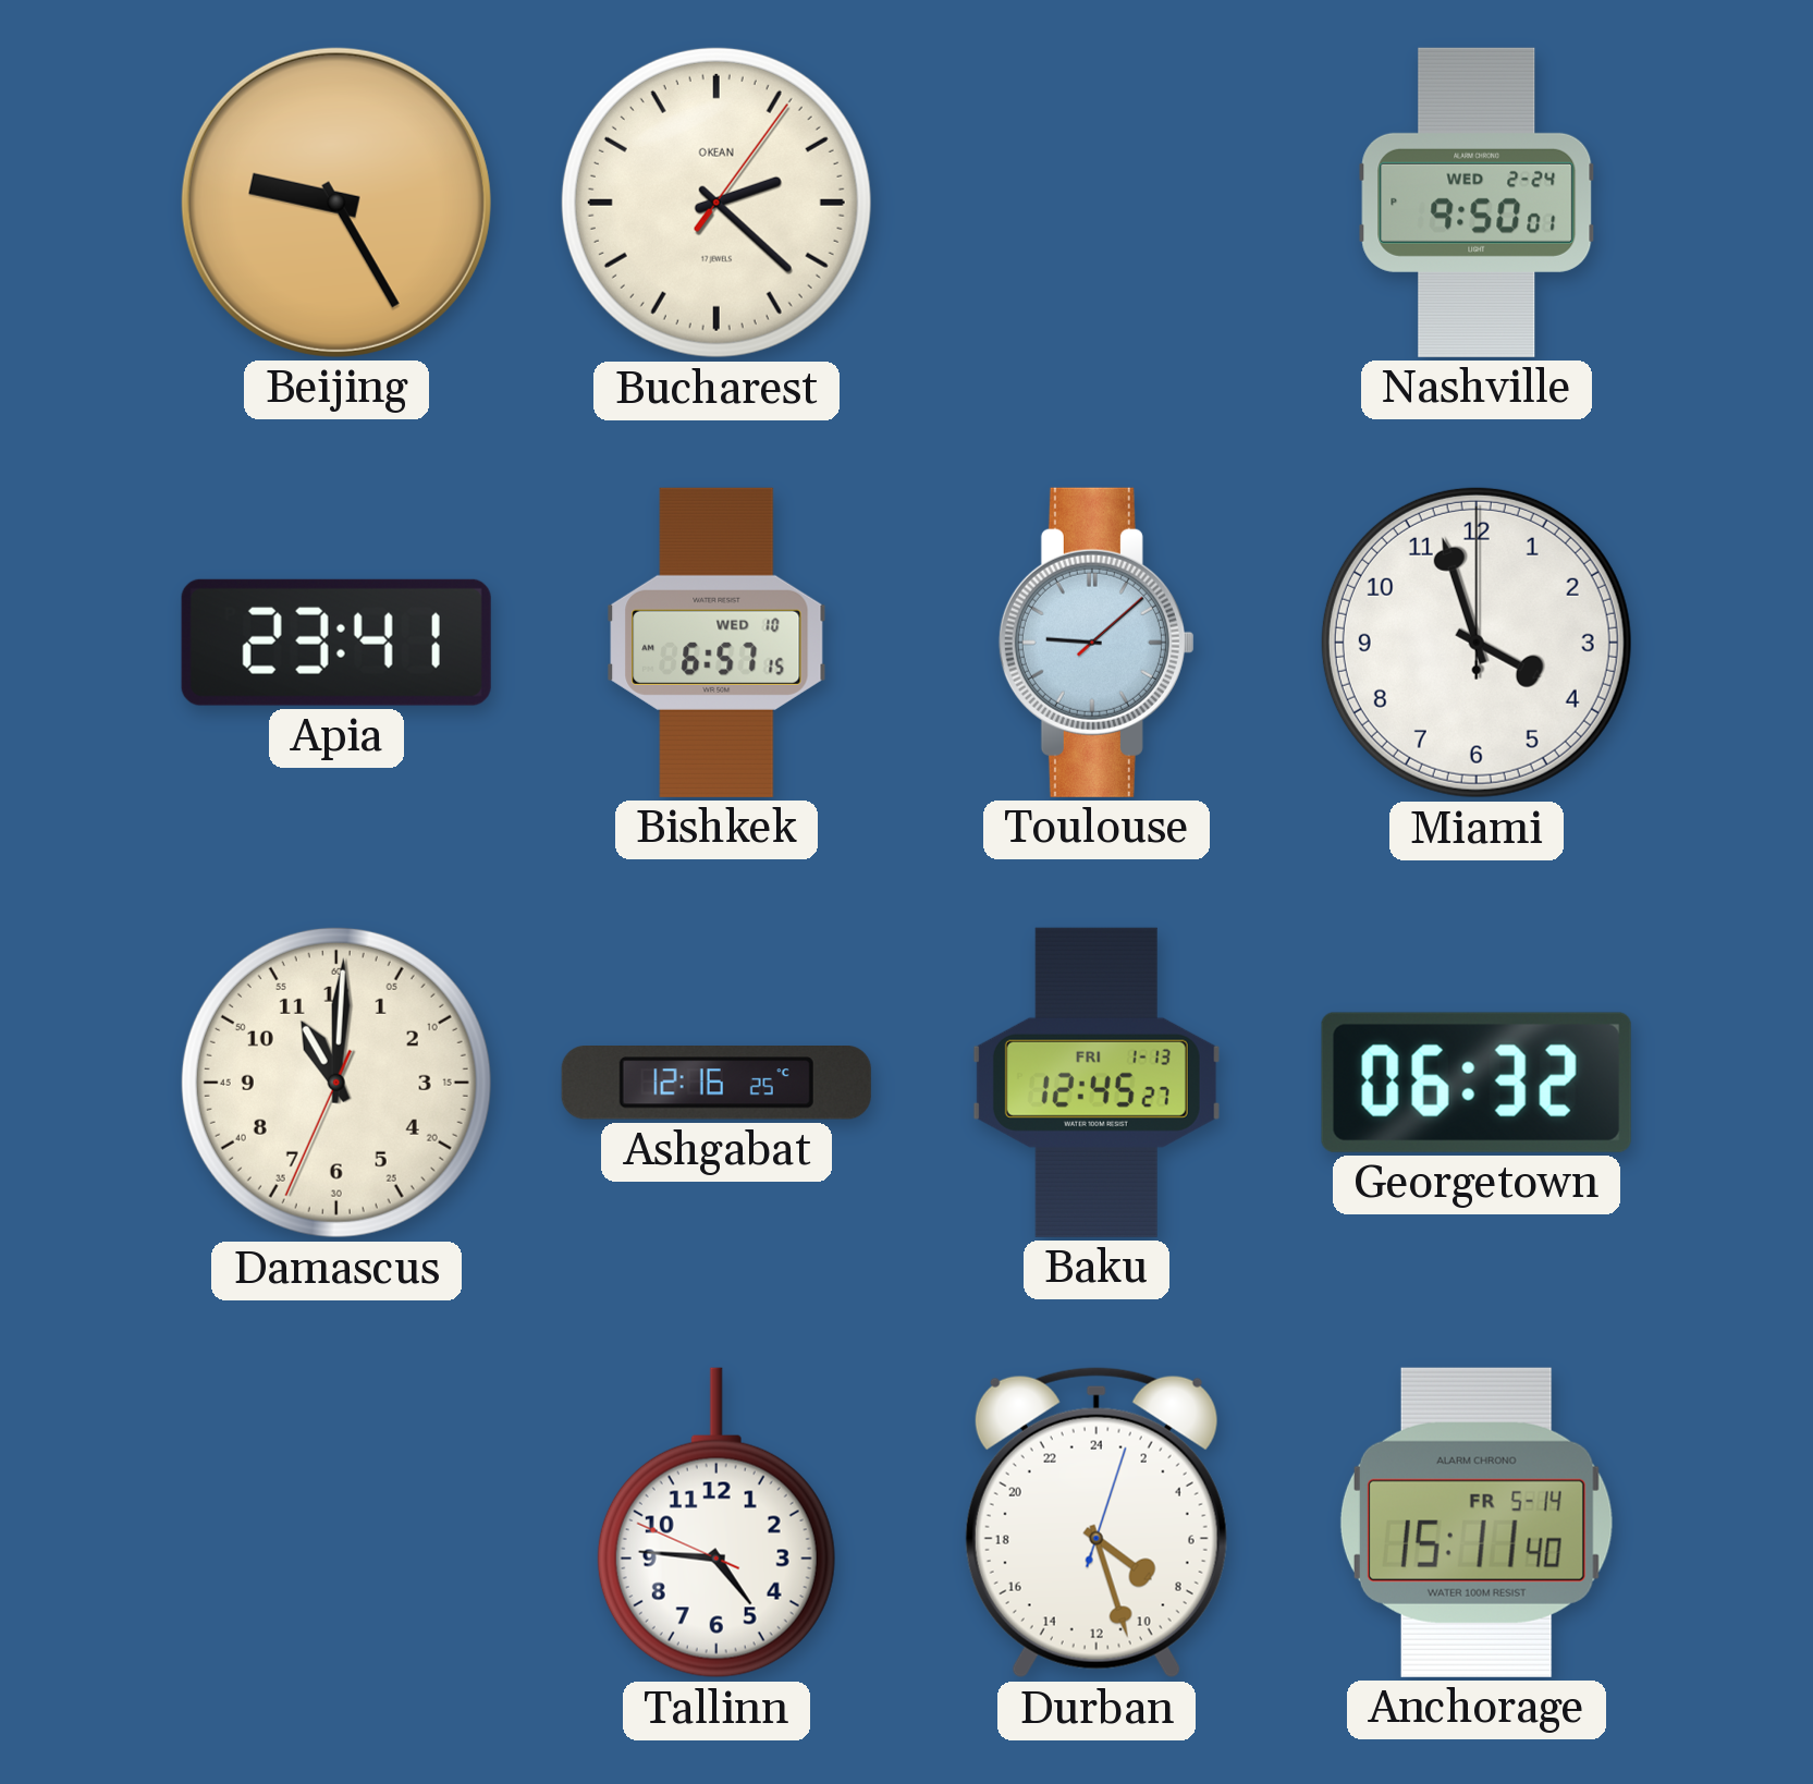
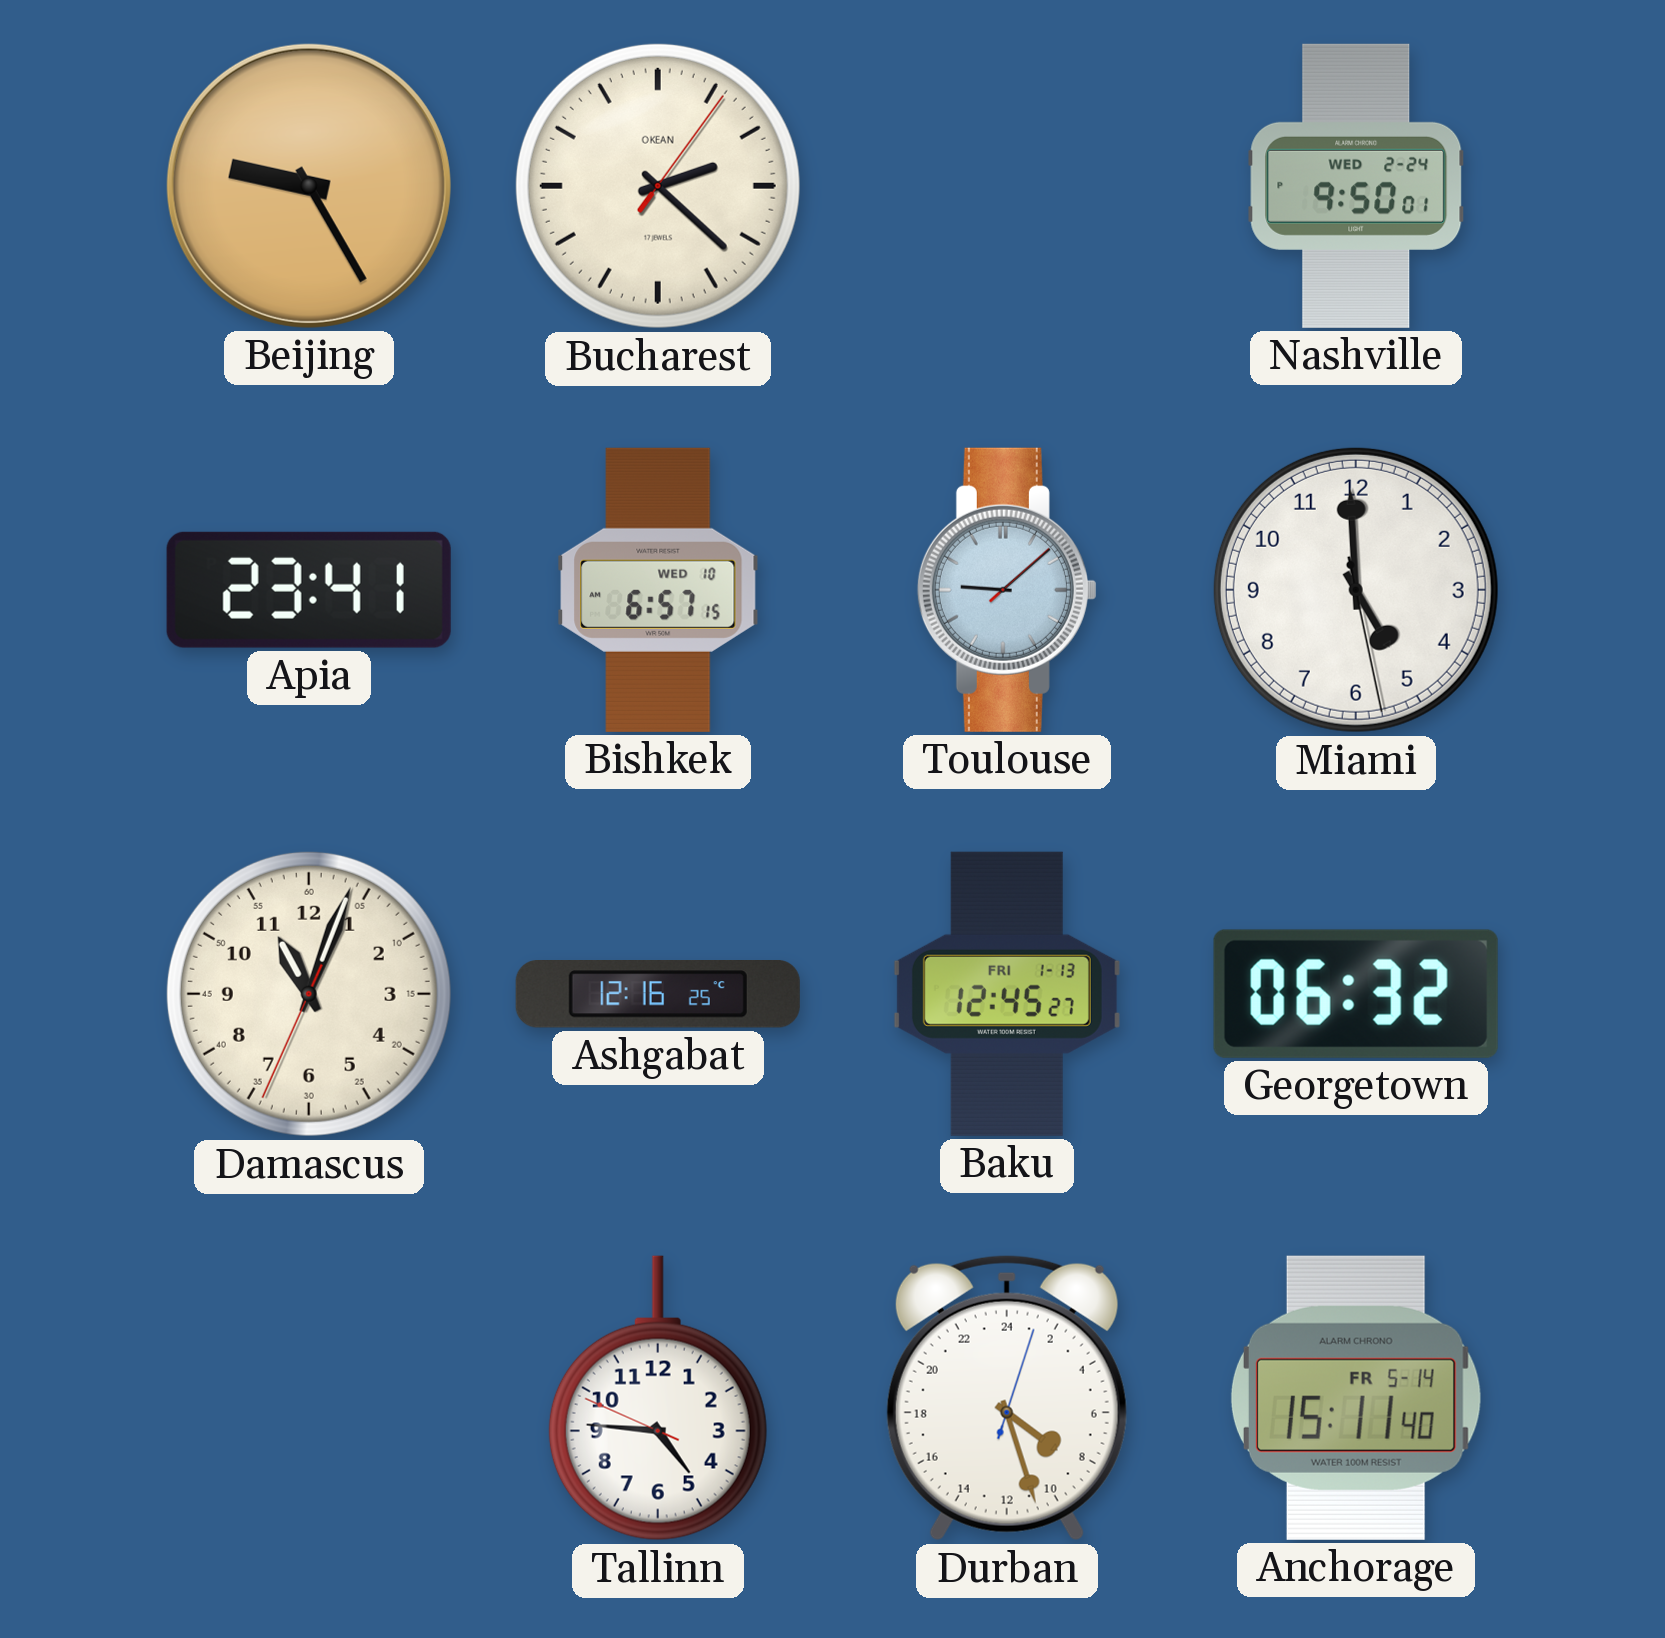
Miami: 3:57 -> 4:59 (1356, 590)
Damascus: 11:00 -> 11:03 (309, 994)
